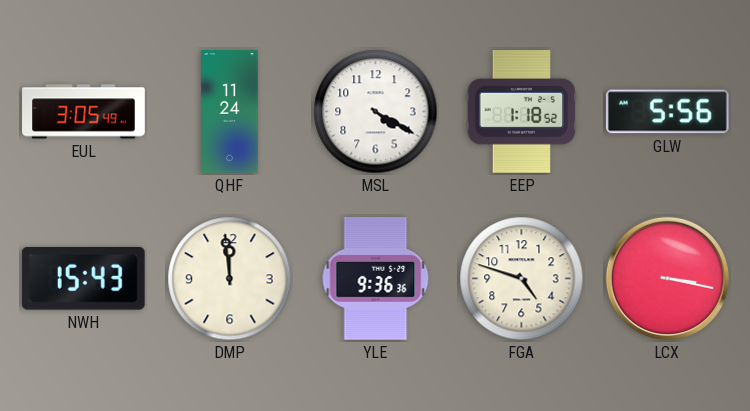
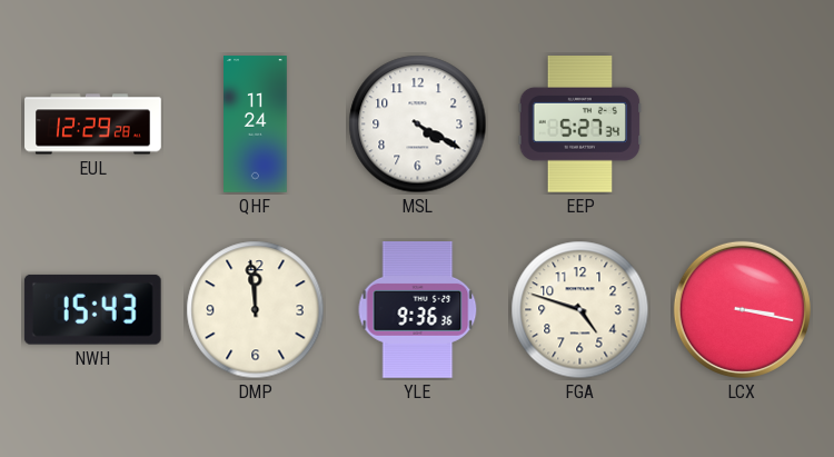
EUL: 3:05 -> 12:29 (93, 125)
EEP: 1:18 -> 5:27 (580, 125)
GLW: 5:56 -> none (667, 112)
